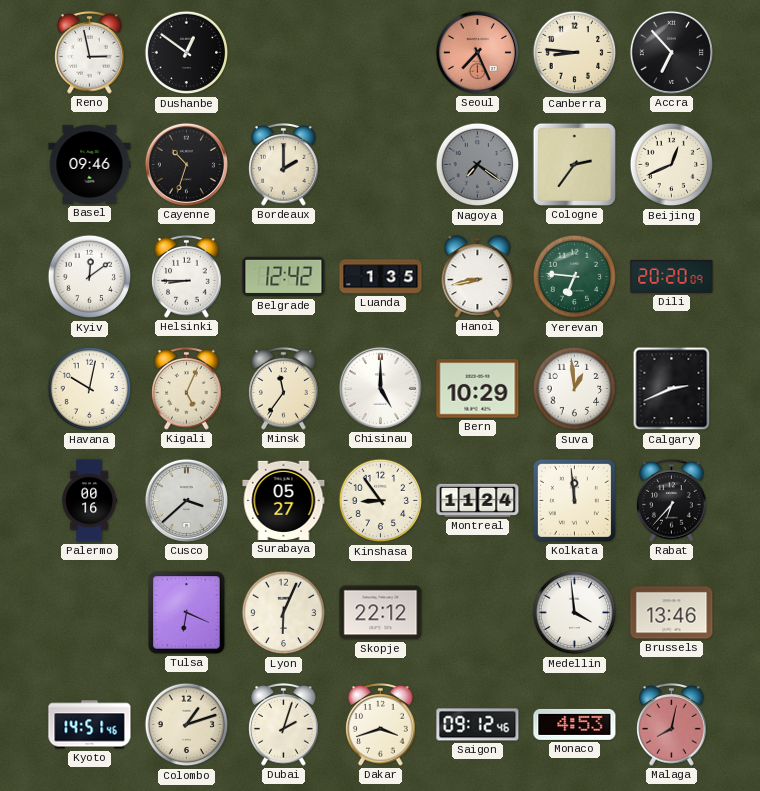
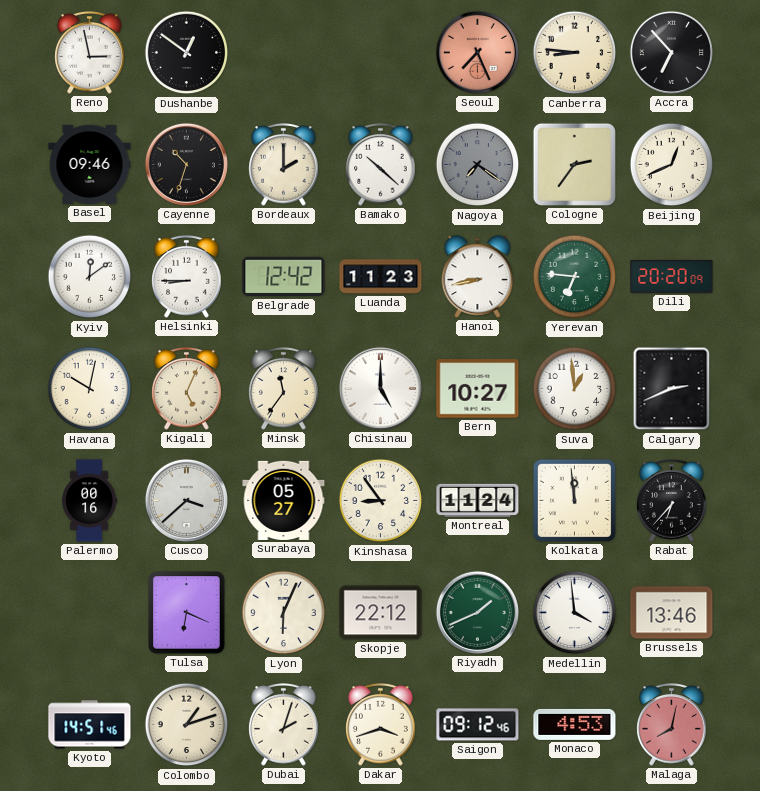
Bamako: none -> 10:22 (381, 165)
Luanda: 1:35 -> 11:23 (381, 277)
Bern: 10:29 -> 10:27 (478, 389)
Riyadh: none -> 1:41 (477, 612)
